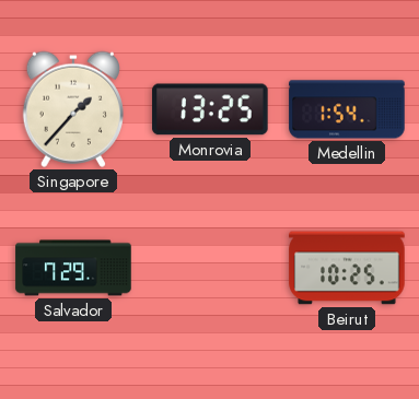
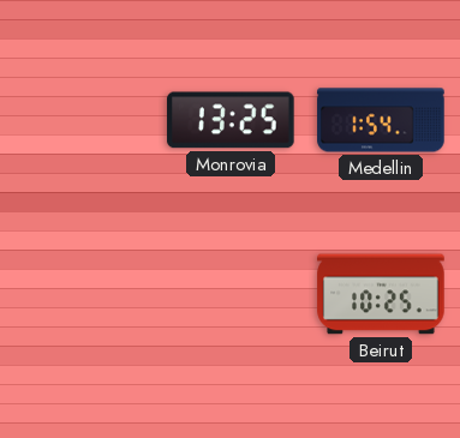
Singapore: 1:37 -> none (73, 109)
Salvador: 7:29 -> none (73, 268)
